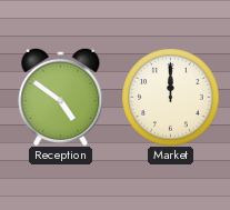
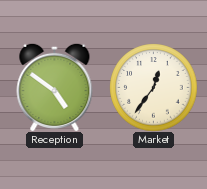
Market: 12:00 -> 12:36 (153, 87)
